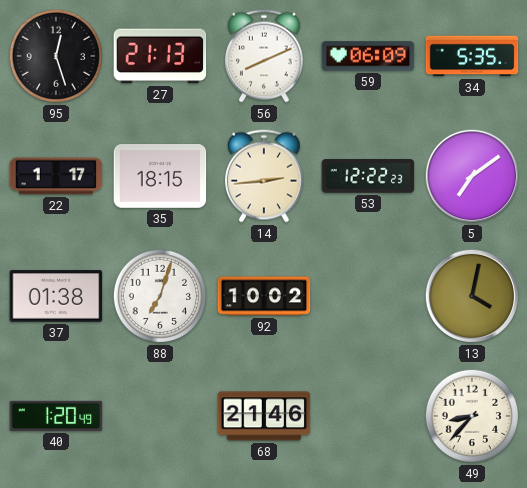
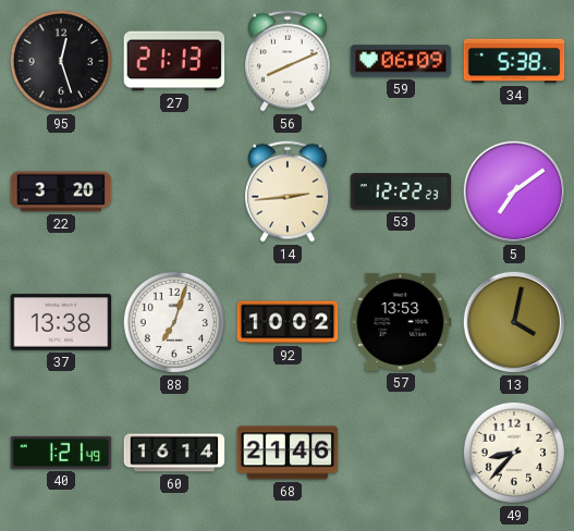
34: 5:35 -> 5:38 (514, 61)
22: 1:17 -> 3:20 (61, 192)
35: 18:15 -> none (160, 177)
37: 01:38 -> 13:38 (61, 322)
57: none -> 13:53 (401, 322)
40: 1:20 -> 1:21 (61, 453)
60: none -> 16:14 (174, 453)
